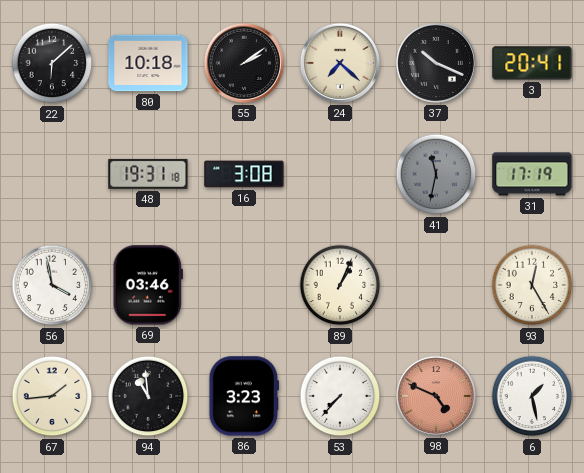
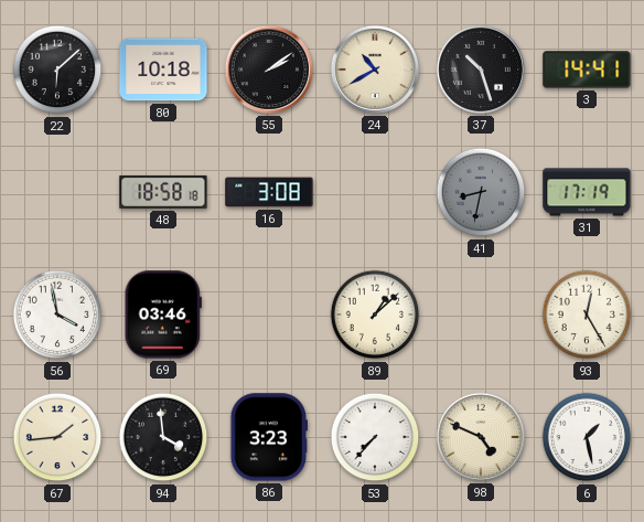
24: 7:22 -> 10:40 (375, 70)
37: 10:19 -> 10:27 (481, 70)
3: 20:41 -> 14:41 (587, 70)
48: 19:31 -> 18:58 (163, 192)
41: 11:32 -> 8:32 (481, 192)
89: 1:04 -> 1:08 (375, 315)
94: 10:59 -> 3:59 (163, 437)
98 dial: salmon -> cream (481, 437)
